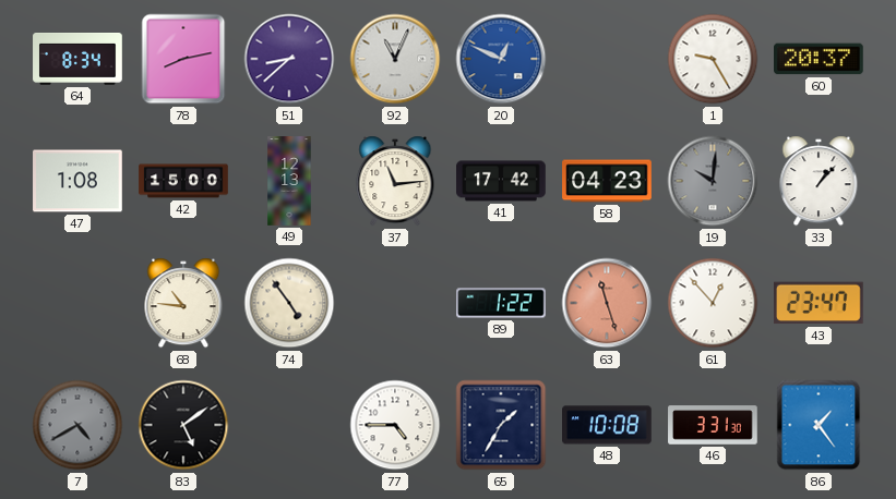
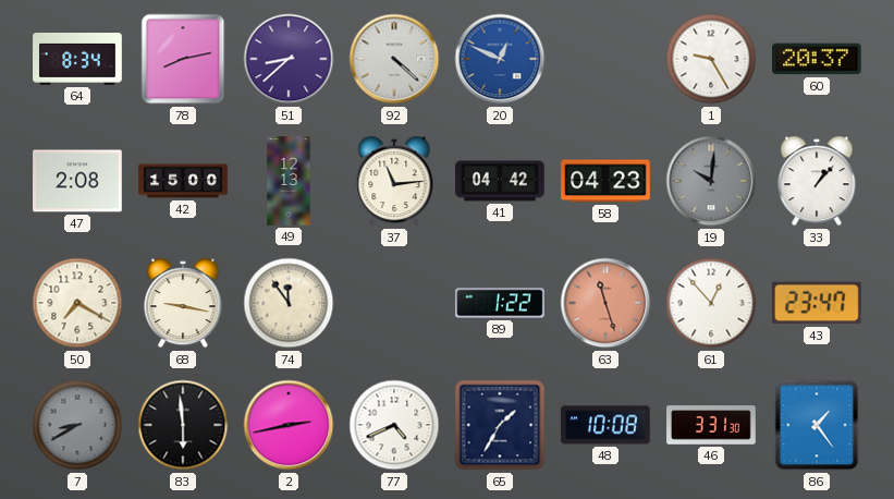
92: 11:04 -> 4:22 (394, 59)
47: 1:08 -> 2:08 (77, 181)
41: 17:42 -> 04:42 (500, 181)
50: none -> 7:20 (77, 303)
68: 10:46 -> 9:17 (183, 303)
74: 4:54 -> 11:54 (289, 303)
7: 4:40 -> 8:40 (77, 425)
83: 5:09 -> 5:59 (183, 425)
2: none -> 2:43 (289, 425)
77: 4:45 -> 4:41 (394, 425)
